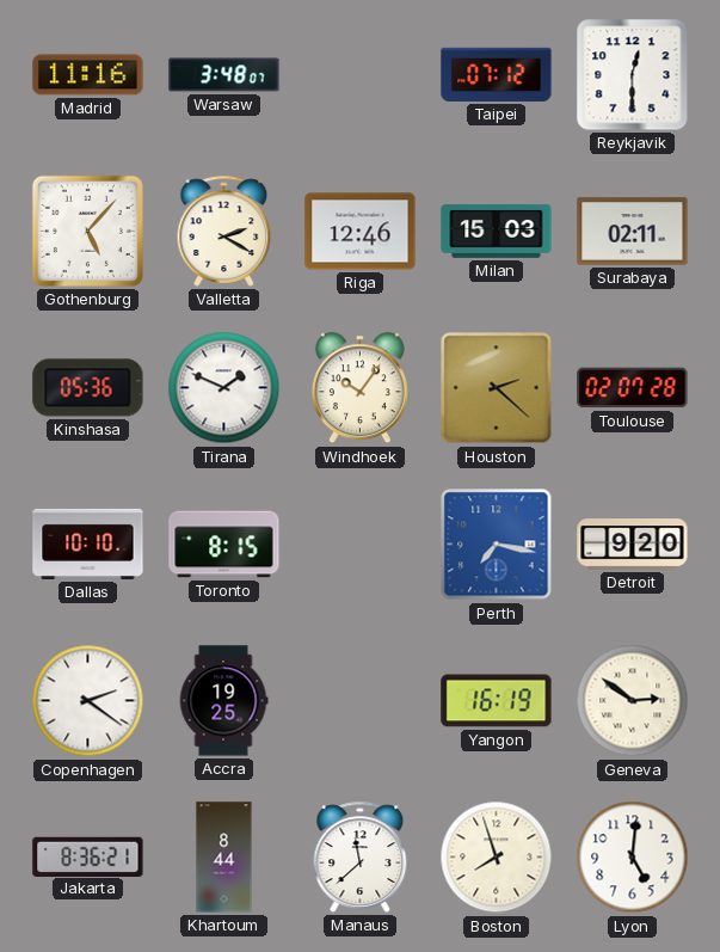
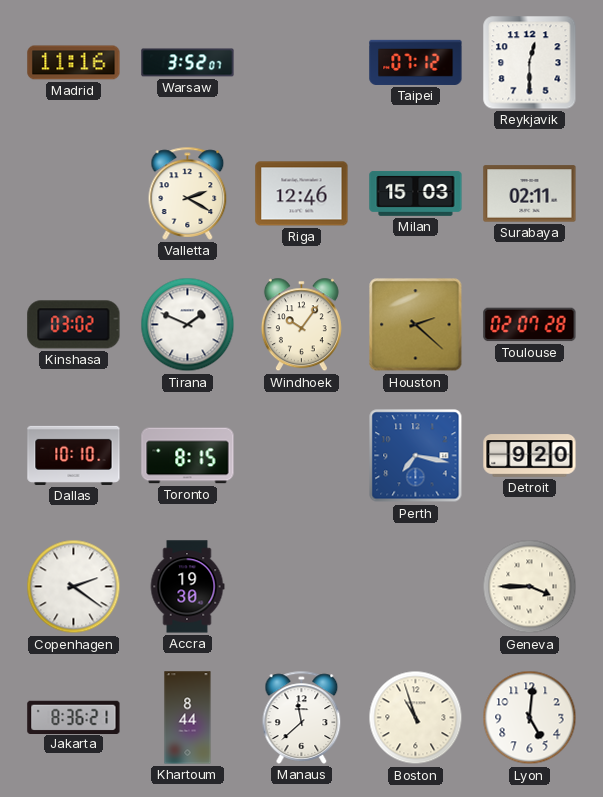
Warsaw: 3:48 -> 3:52 (188, 63)
Gothenburg: 5:07 -> none (87, 231)
Kinshasa: 05:36 -> 03:02 (74, 325)
Accra: 19:25 -> 19:30 (187, 587)
Yangon: 16:19 -> none (497, 701)
Geneva: 2:51 -> 3:45 (530, 587)
Boston: 7:57 -> 10:57 (416, 718)
